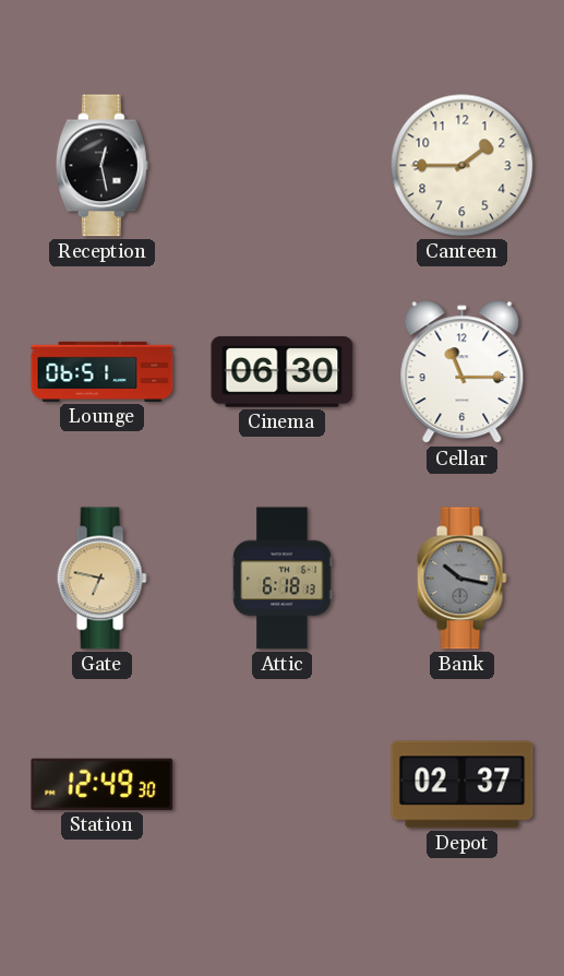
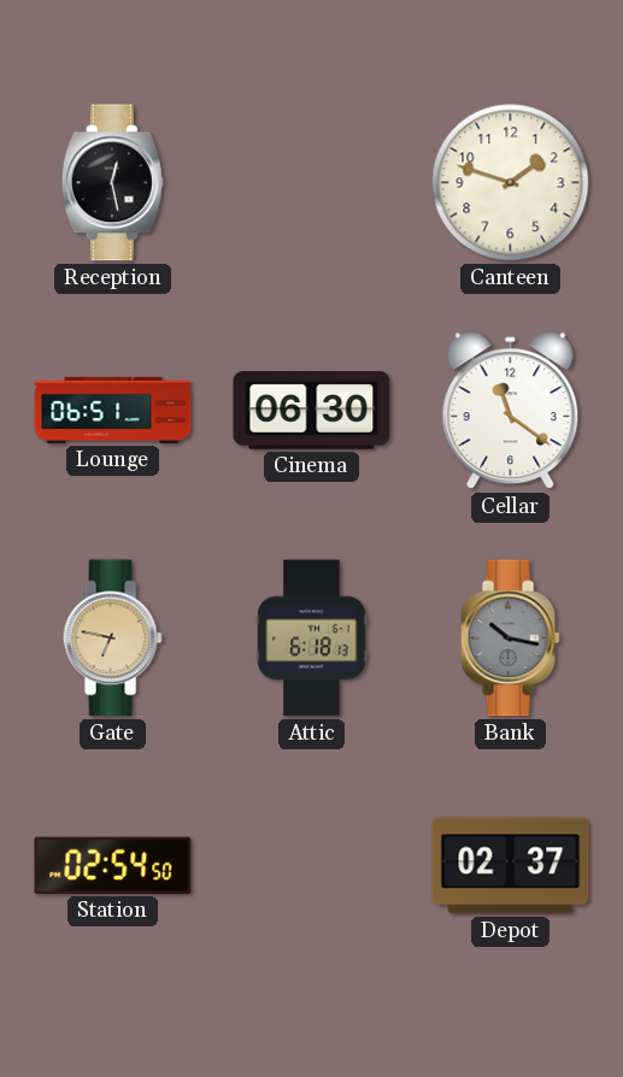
Canteen: 1:45 -> 1:48 (511, 183)
Cellar: 11:15 -> 11:21 (511, 411)
Station: 12:49 -> 02:54 (113, 865)
